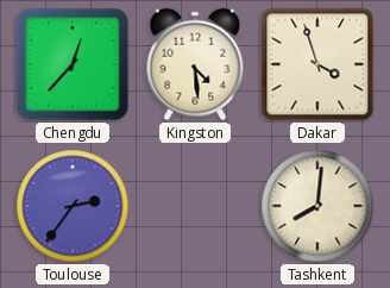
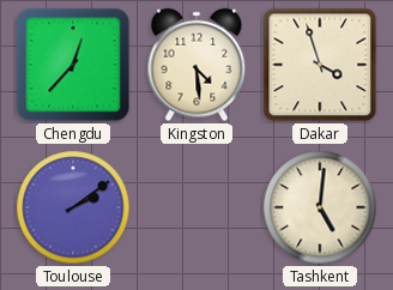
Toulouse: 2:36 -> 2:09 (73, 207)
Tashkent: 8:01 -> 5:01 (320, 207)
